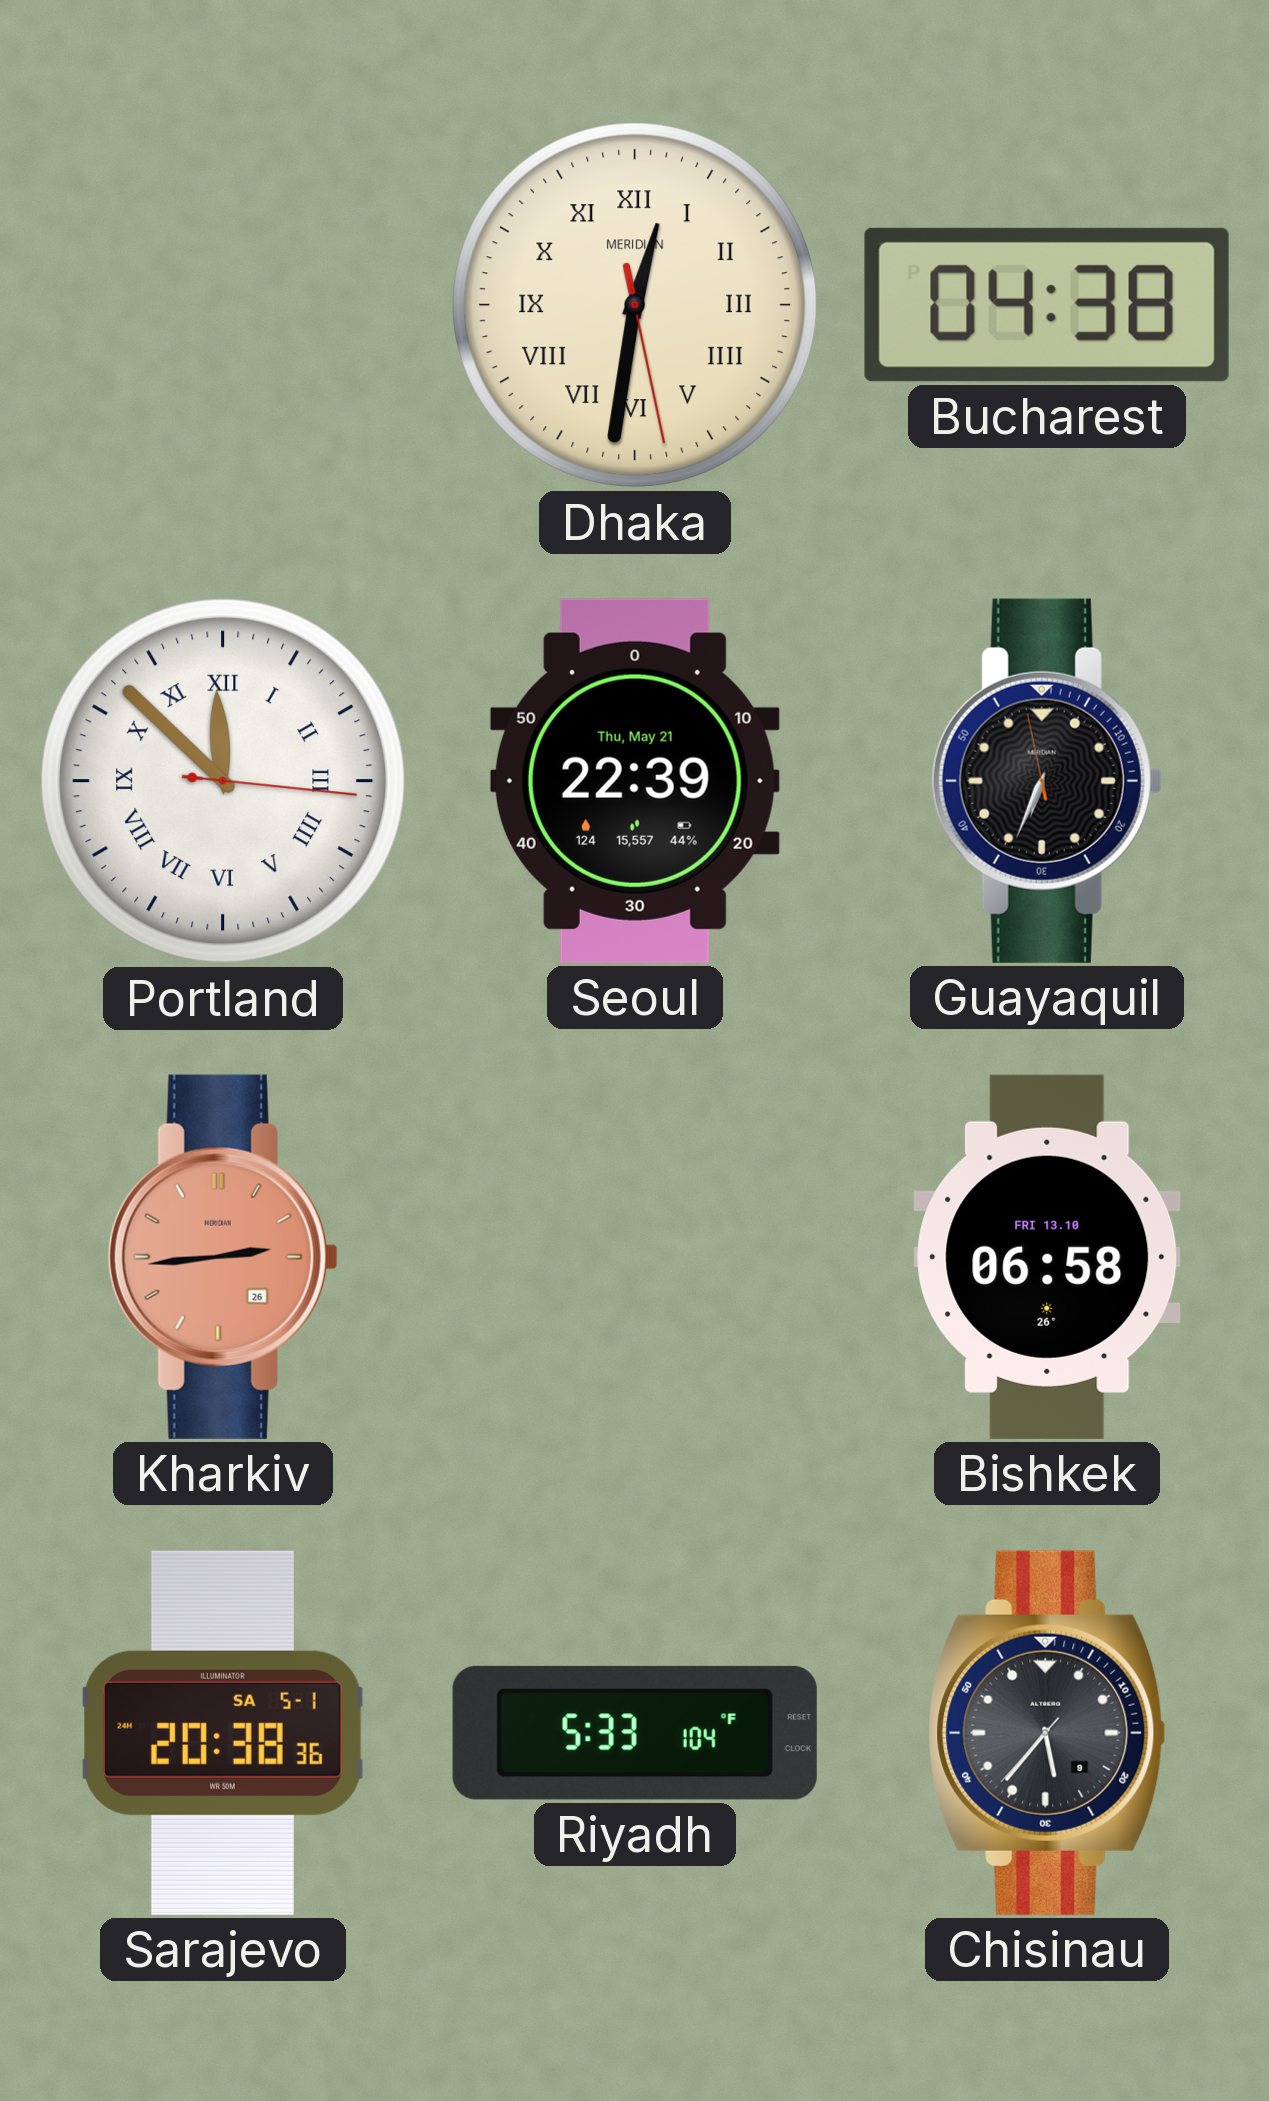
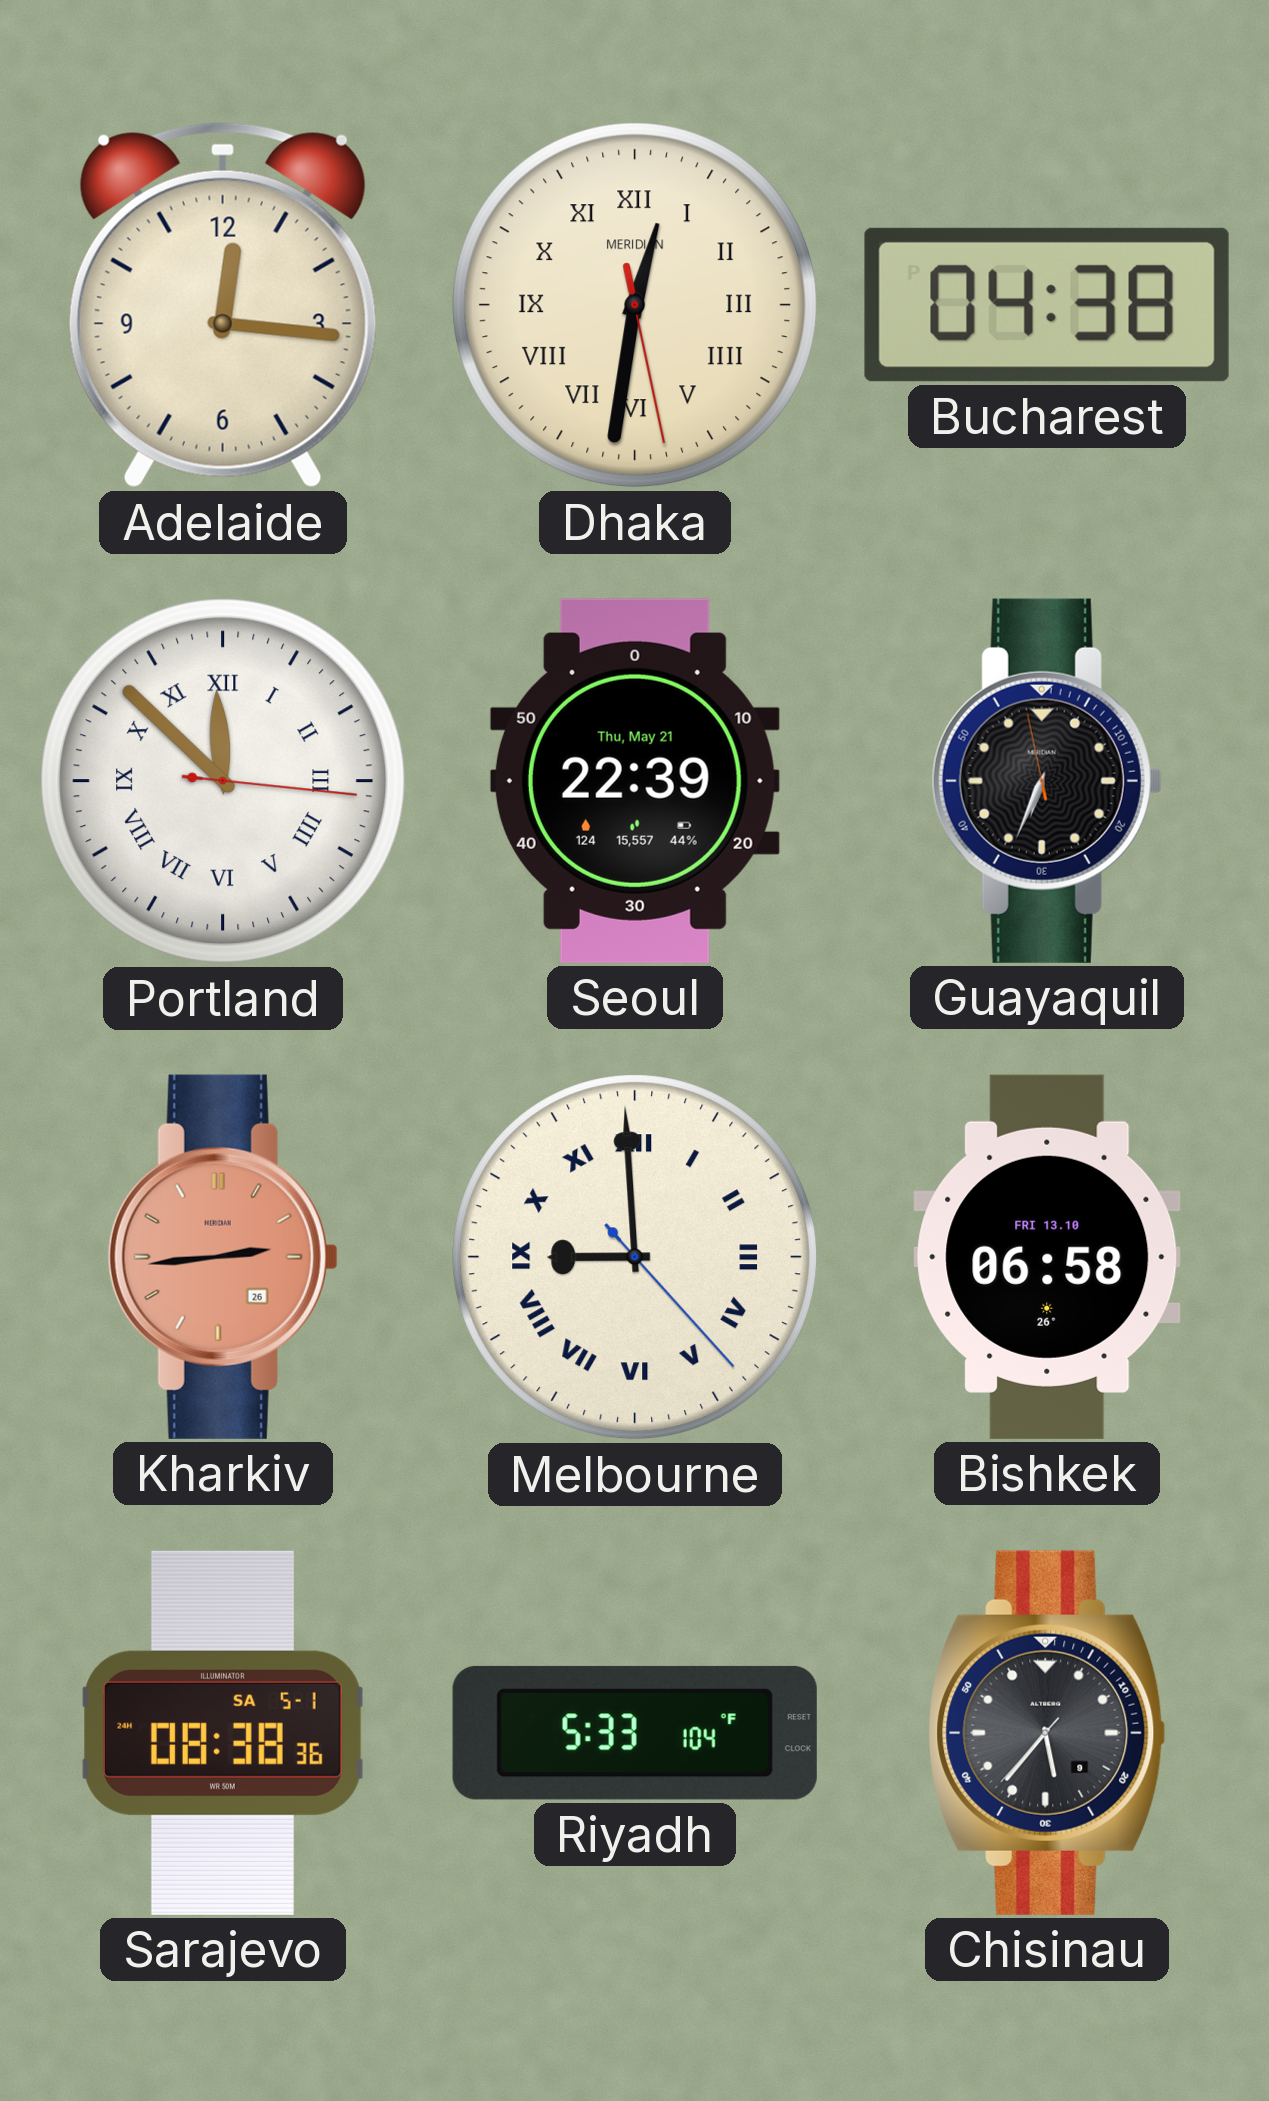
Adelaide: none -> 12:16 (223, 305)
Melbourne: none -> 8:59 (635, 1257)
Sarajevo: 20:38 -> 08:38 (223, 1733)
